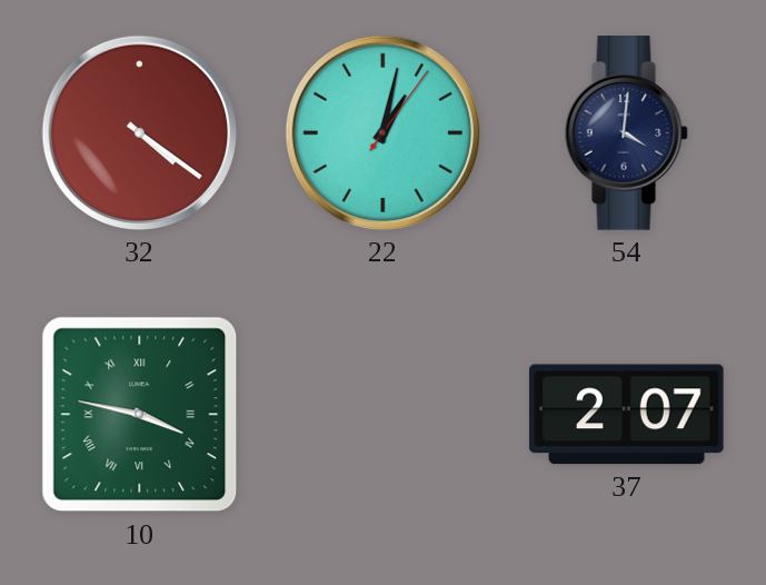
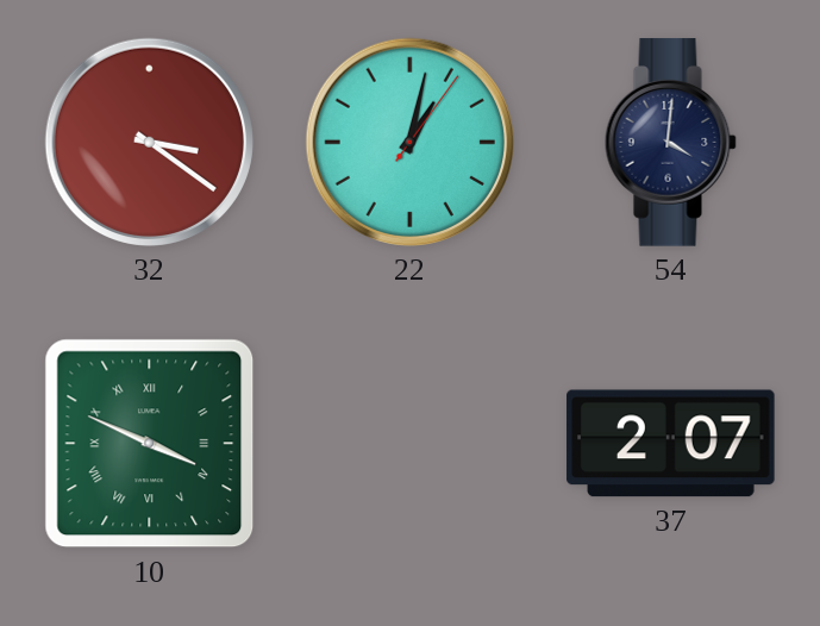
32: 4:21 -> 3:21 (149, 142)
10: 3:47 -> 3:49 (150, 444)
